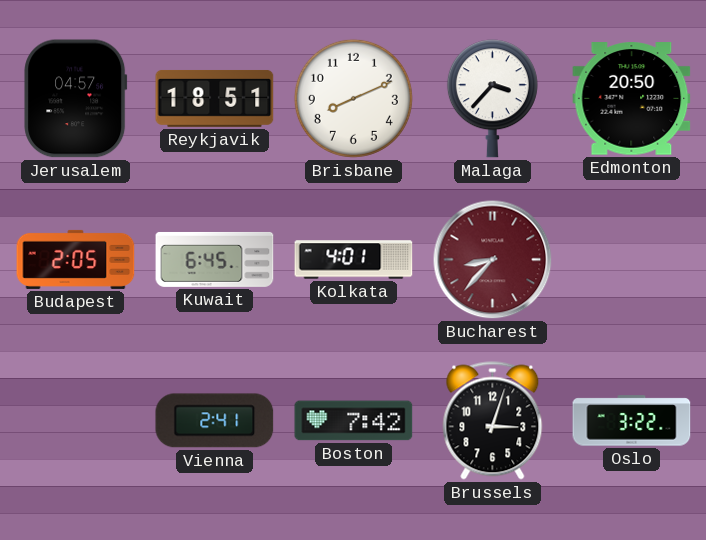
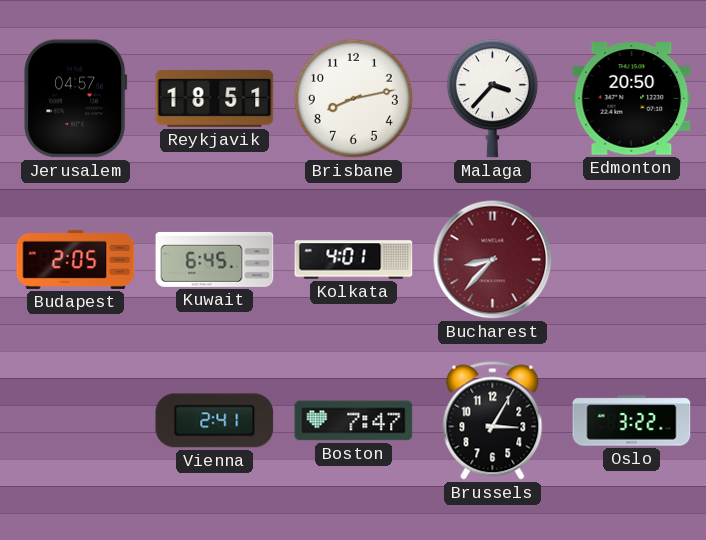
Brisbane: 8:11 -> 8:13 (353, 98)
Boston: 7:42 -> 7:47 (354, 421)
Brussels: 3:03 -> 3:05 (493, 421)
